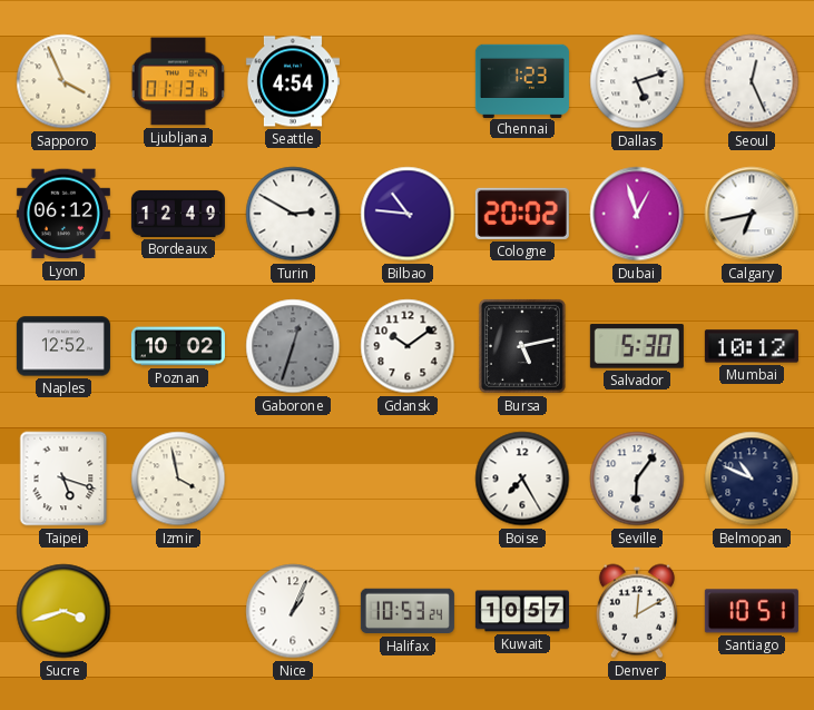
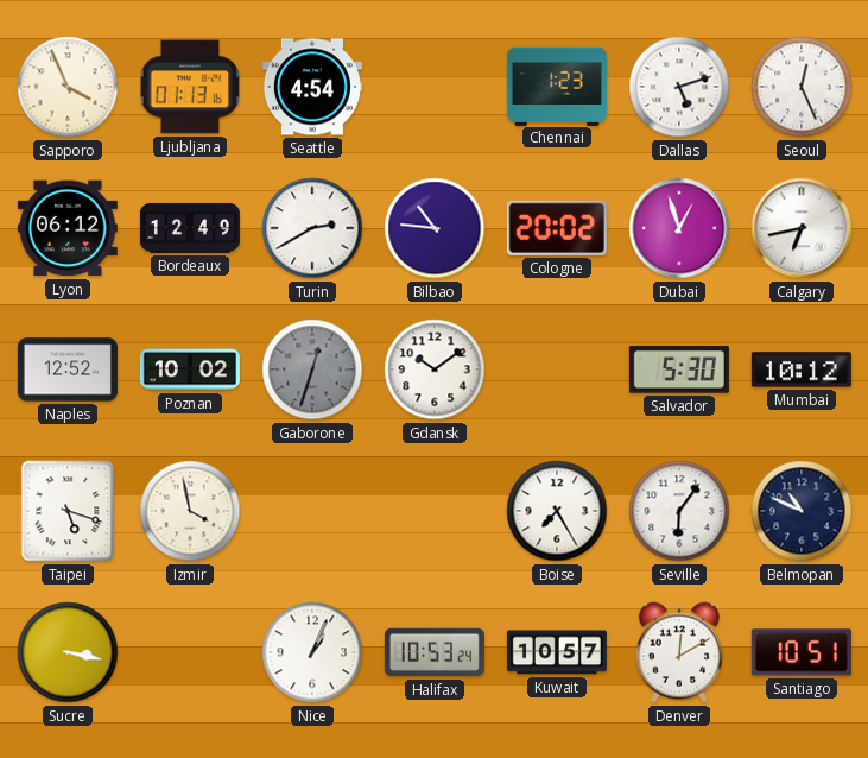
Turin: 2:50 -> 2:40 (312, 228)
Bursa: 5:13 -> none (522, 346)
Sucre: 3:42 -> 3:17 (68, 652)
